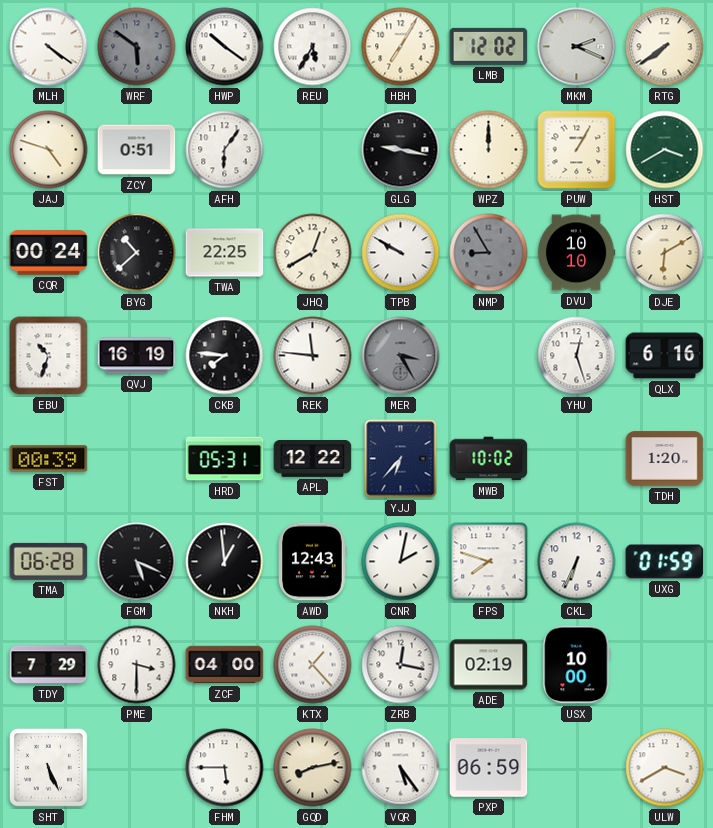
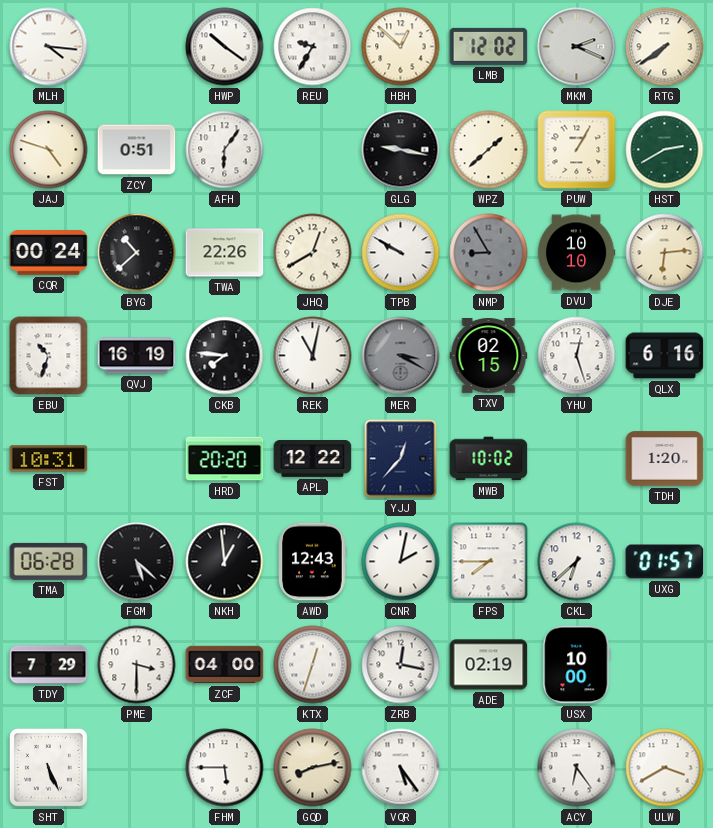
MLH: 4:21 -> 4:16 (49, 47)
WRF: 5:51 -> none (137, 47)
REU: 5:35 -> 9:35 (313, 47)
HBH: 7:05 -> 12:52 (401, 47)
WPZ: 12:00 -> 1:38 (489, 150)
HST: 3:40 -> 2:40 (665, 150)
TWA: 22:25 -> 22:26 (225, 253)
DJE: 6:10 -> 6:14 (665, 253)
REK: 11:46 -> 11:02 (313, 356)
MER: 3:25 -> 3:20 (401, 356)
TXV: none -> 02:15 (489, 356)
FST: 00:39 -> 10:31 (49, 459)
HRD: 05:31 -> 20:20 (225, 459)
YJJ: 6:37 -> 12:37 (401, 459)
FGM: 5:19 -> 5:22 (137, 562)
FPS: 7:48 -> 7:45 (489, 562)
CKL: 6:34 -> 6:38 (577, 562)
UXG: 01:59 -> 01:57 (665, 562)
KTX: 1:23 -> 12:33 (313, 665)
PXP: 06:59 -> none (489, 768)
ACY: none -> 6:24 (577, 768)
